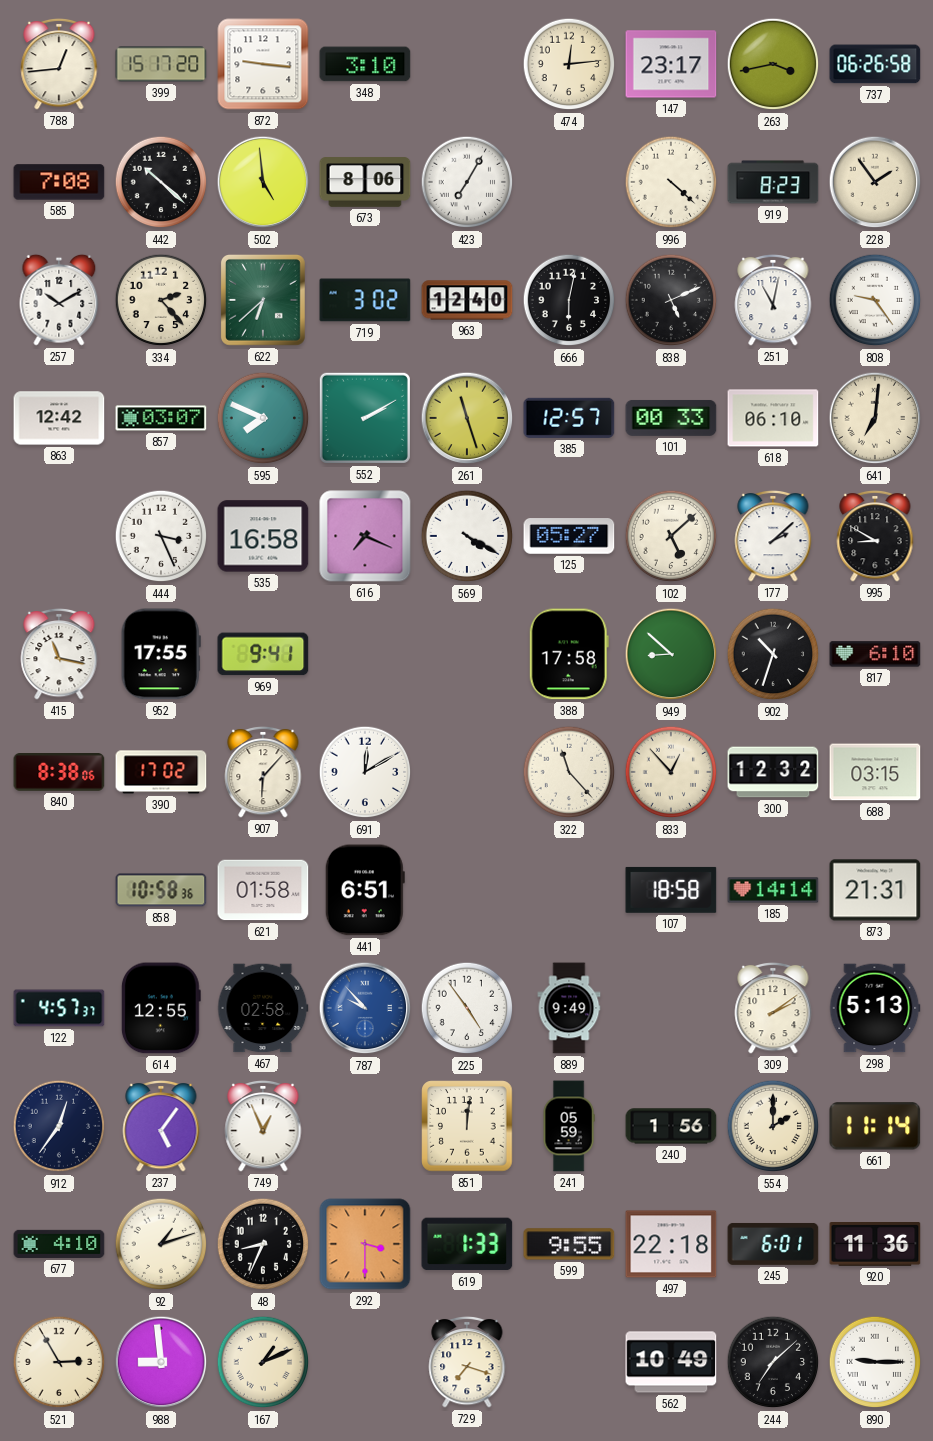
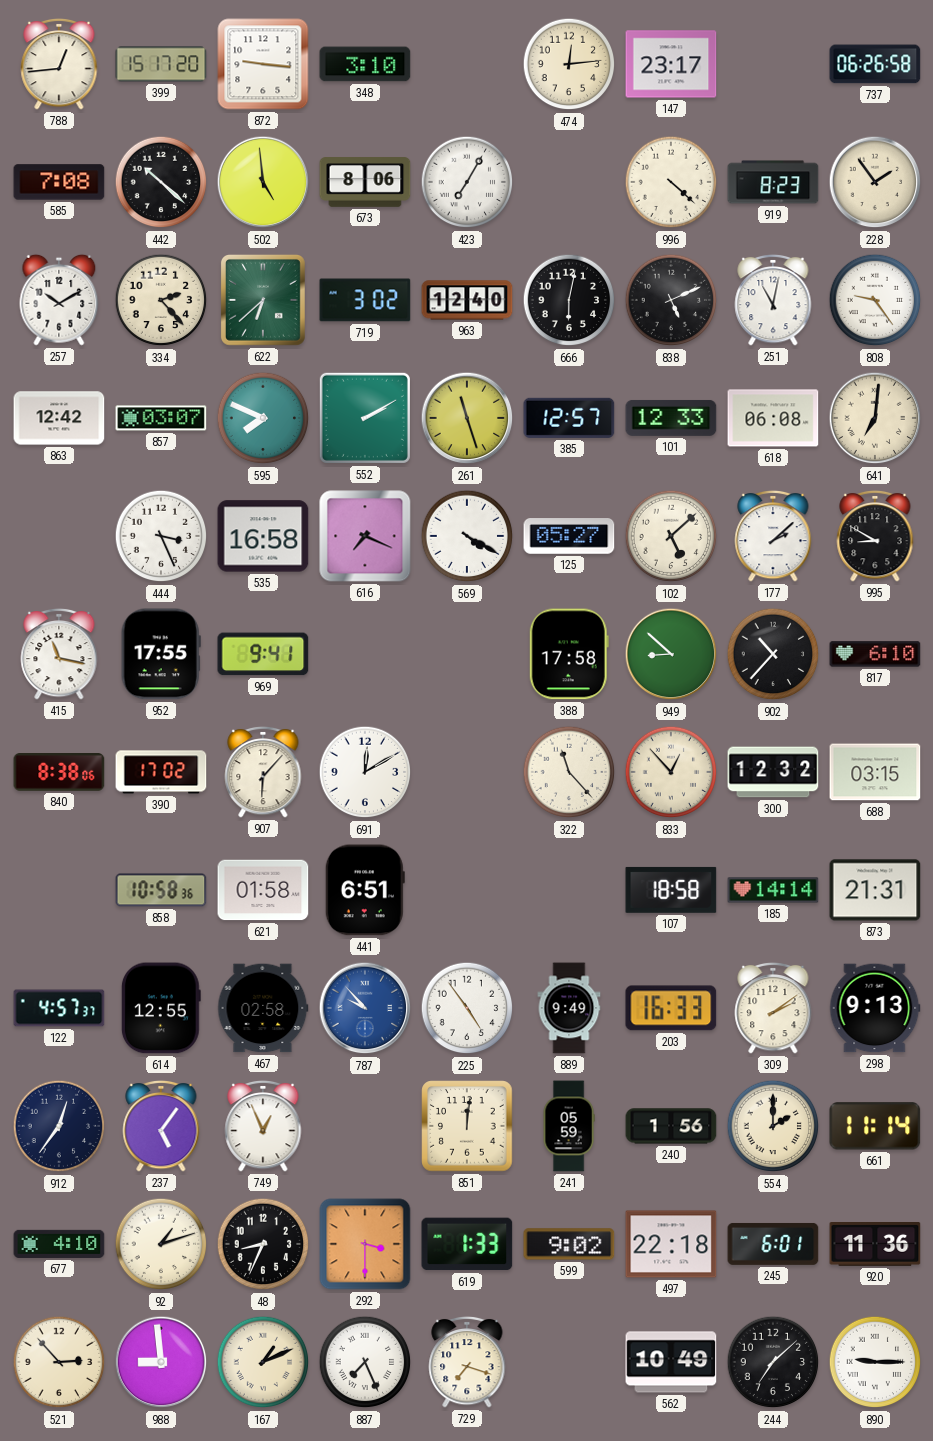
263: 3:43 -> none (773, 64)
101: 00:33 -> 12:33 (671, 418)
618: 06:10 -> 06:08 (773, 418)
902: 10:33 -> 10:37 (773, 654)
203: none -> 16:33 (671, 1008)
298: 5:13 -> 9:13 (875, 1008)
599: 9:55 -> 9:02 (569, 1244)
521: 2:55 -> 2:53 (59, 1362)
887: none -> 7:26 (365, 1362)
